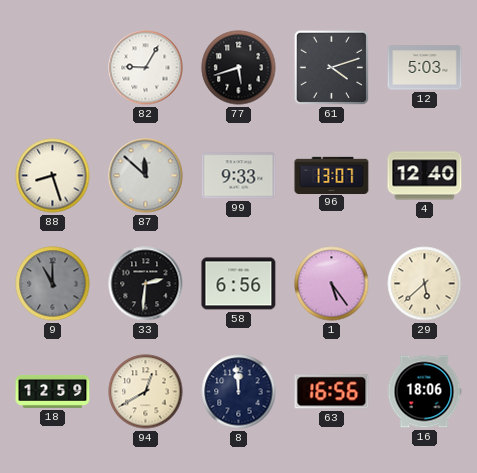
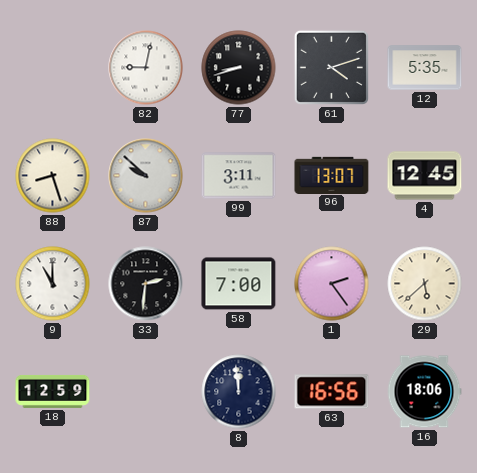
82: 9:05 -> 9:02 (146, 68)
77: 5:42 -> 8:42 (239, 68)
12: 5:03 -> 5:35 (425, 68)
87: 11:52 -> 9:52 (146, 176)
99: 9:33 -> 3:11 (239, 176)
4: 12:40 -> 12:45 (425, 176)
9 dial: grey -> white (53, 284)
58: 6:56 -> 7:00 (239, 284)
1: 5:24 -> 2:24 (332, 284)
94: 12:40 -> none (146, 392)
